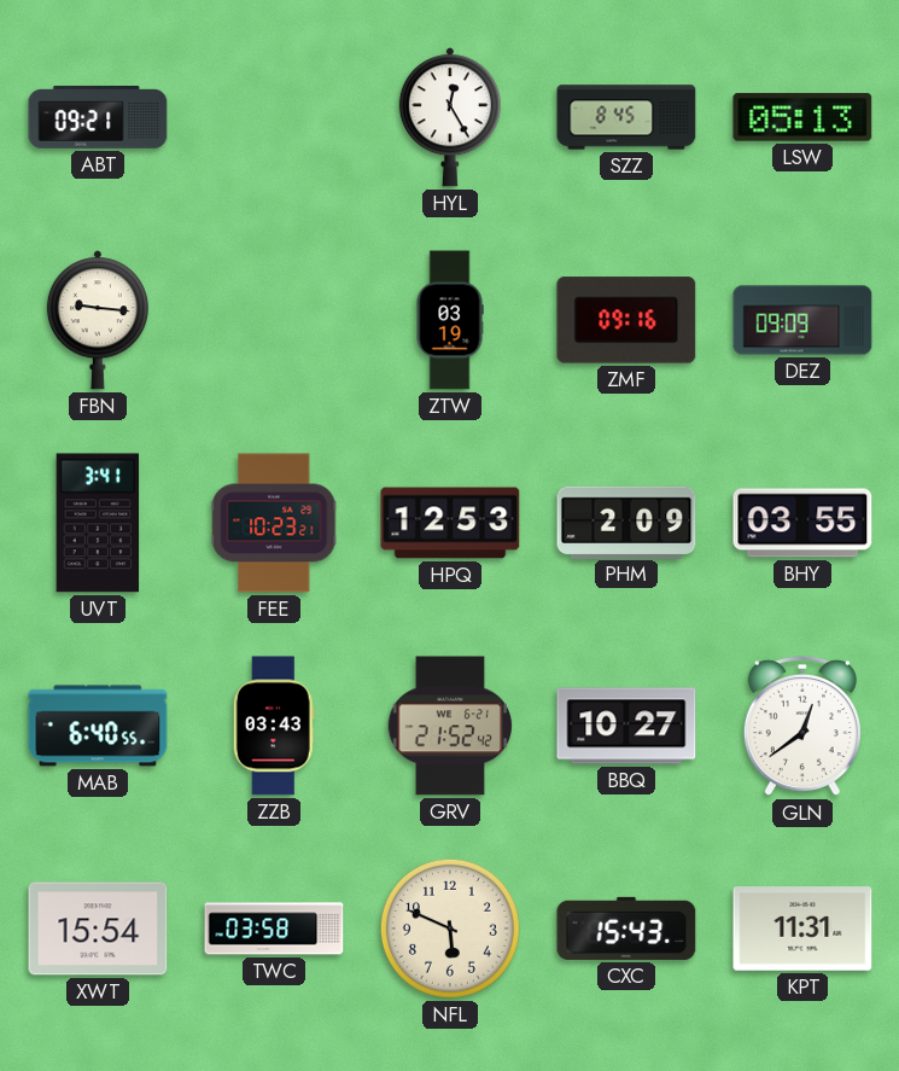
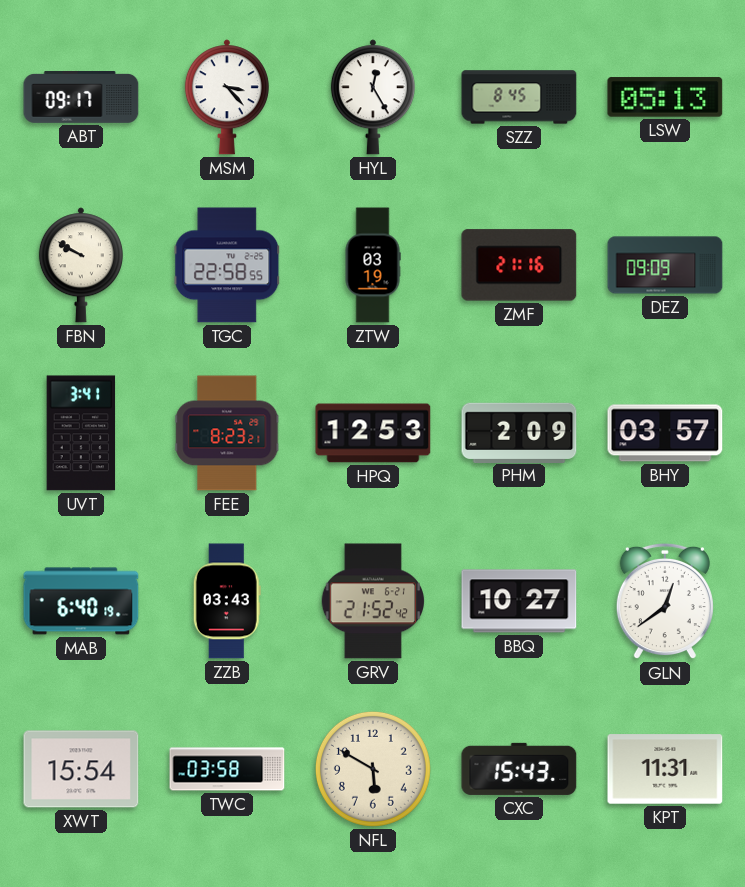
ABT: 09:21 -> 09:17 (81, 98)
MSM: none -> 3:23 (227, 97)
FBN: 9:16 -> 9:50 (81, 265)
TGC: none -> 22:58 (227, 265)
ZMF: 09:16 -> 21:16 (519, 265)
FEE: 10:23 -> 8:23 (227, 433)
BHY: 03:55 -> 03:57 (665, 433)
MAB: 6:40:55 -> 6:40:19 (81, 601)
NFL: 5:49 -> 5:50 (373, 769)
